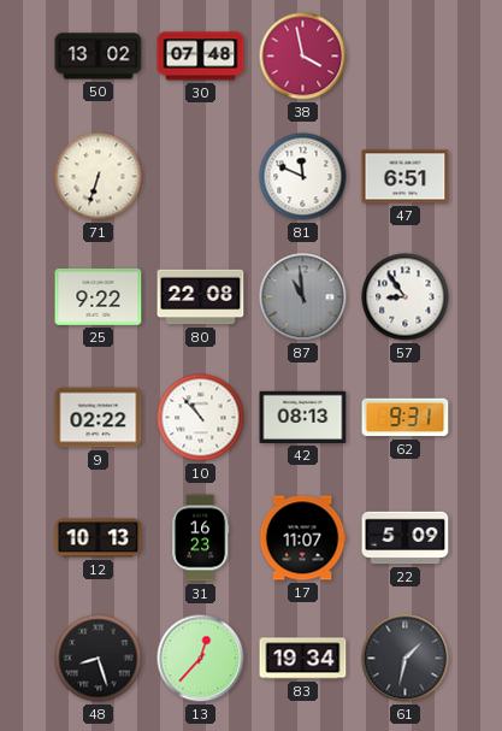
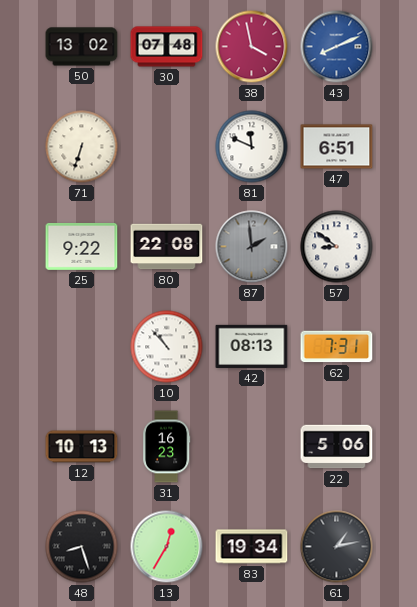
43: none -> 8:11 (337, 47)
87: 10:59 -> 1:59 (252, 247)
57: 8:54 -> 8:51 (337, 247)
9: 02:22 -> none (99, 418)
62: 9:31 -> 7:31 (337, 347)
17: 11:07 -> none (302, 538)
22: 5:09 -> 5:06 (337, 447)
13: 12:37 -> 12:35 (167, 547)
61: 1:32 -> 1:13 (337, 547)
